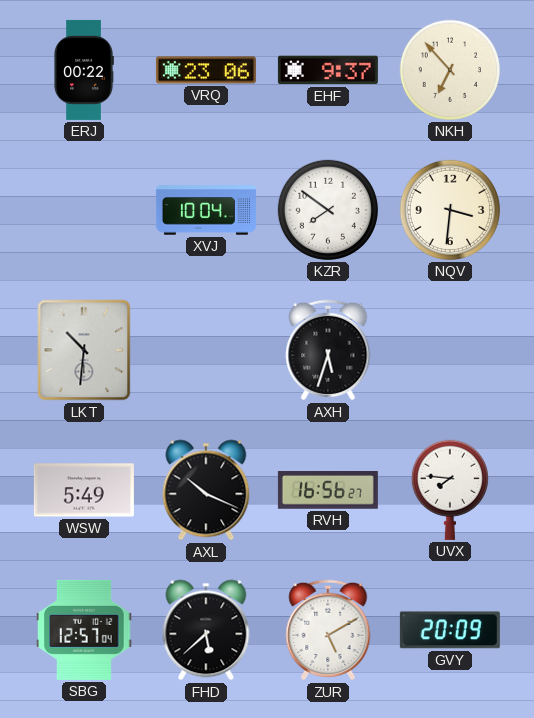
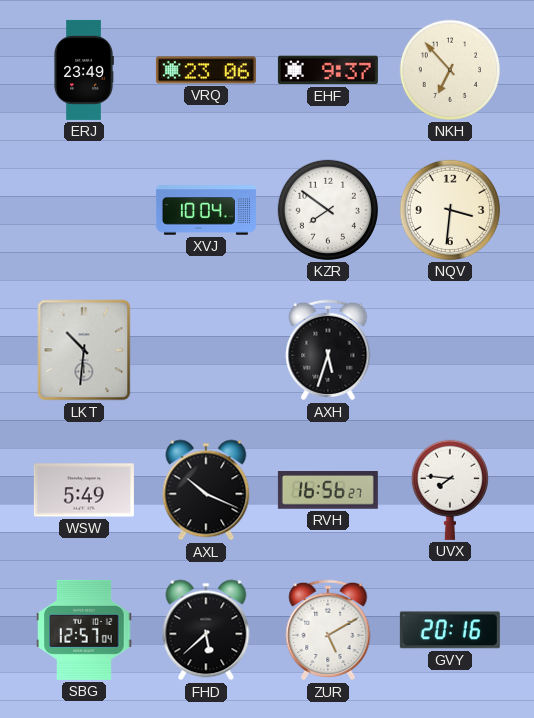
ERJ: 00:22 -> 23:49 (84, 70)
GVY: 20:09 -> 20:16 (450, 630)
